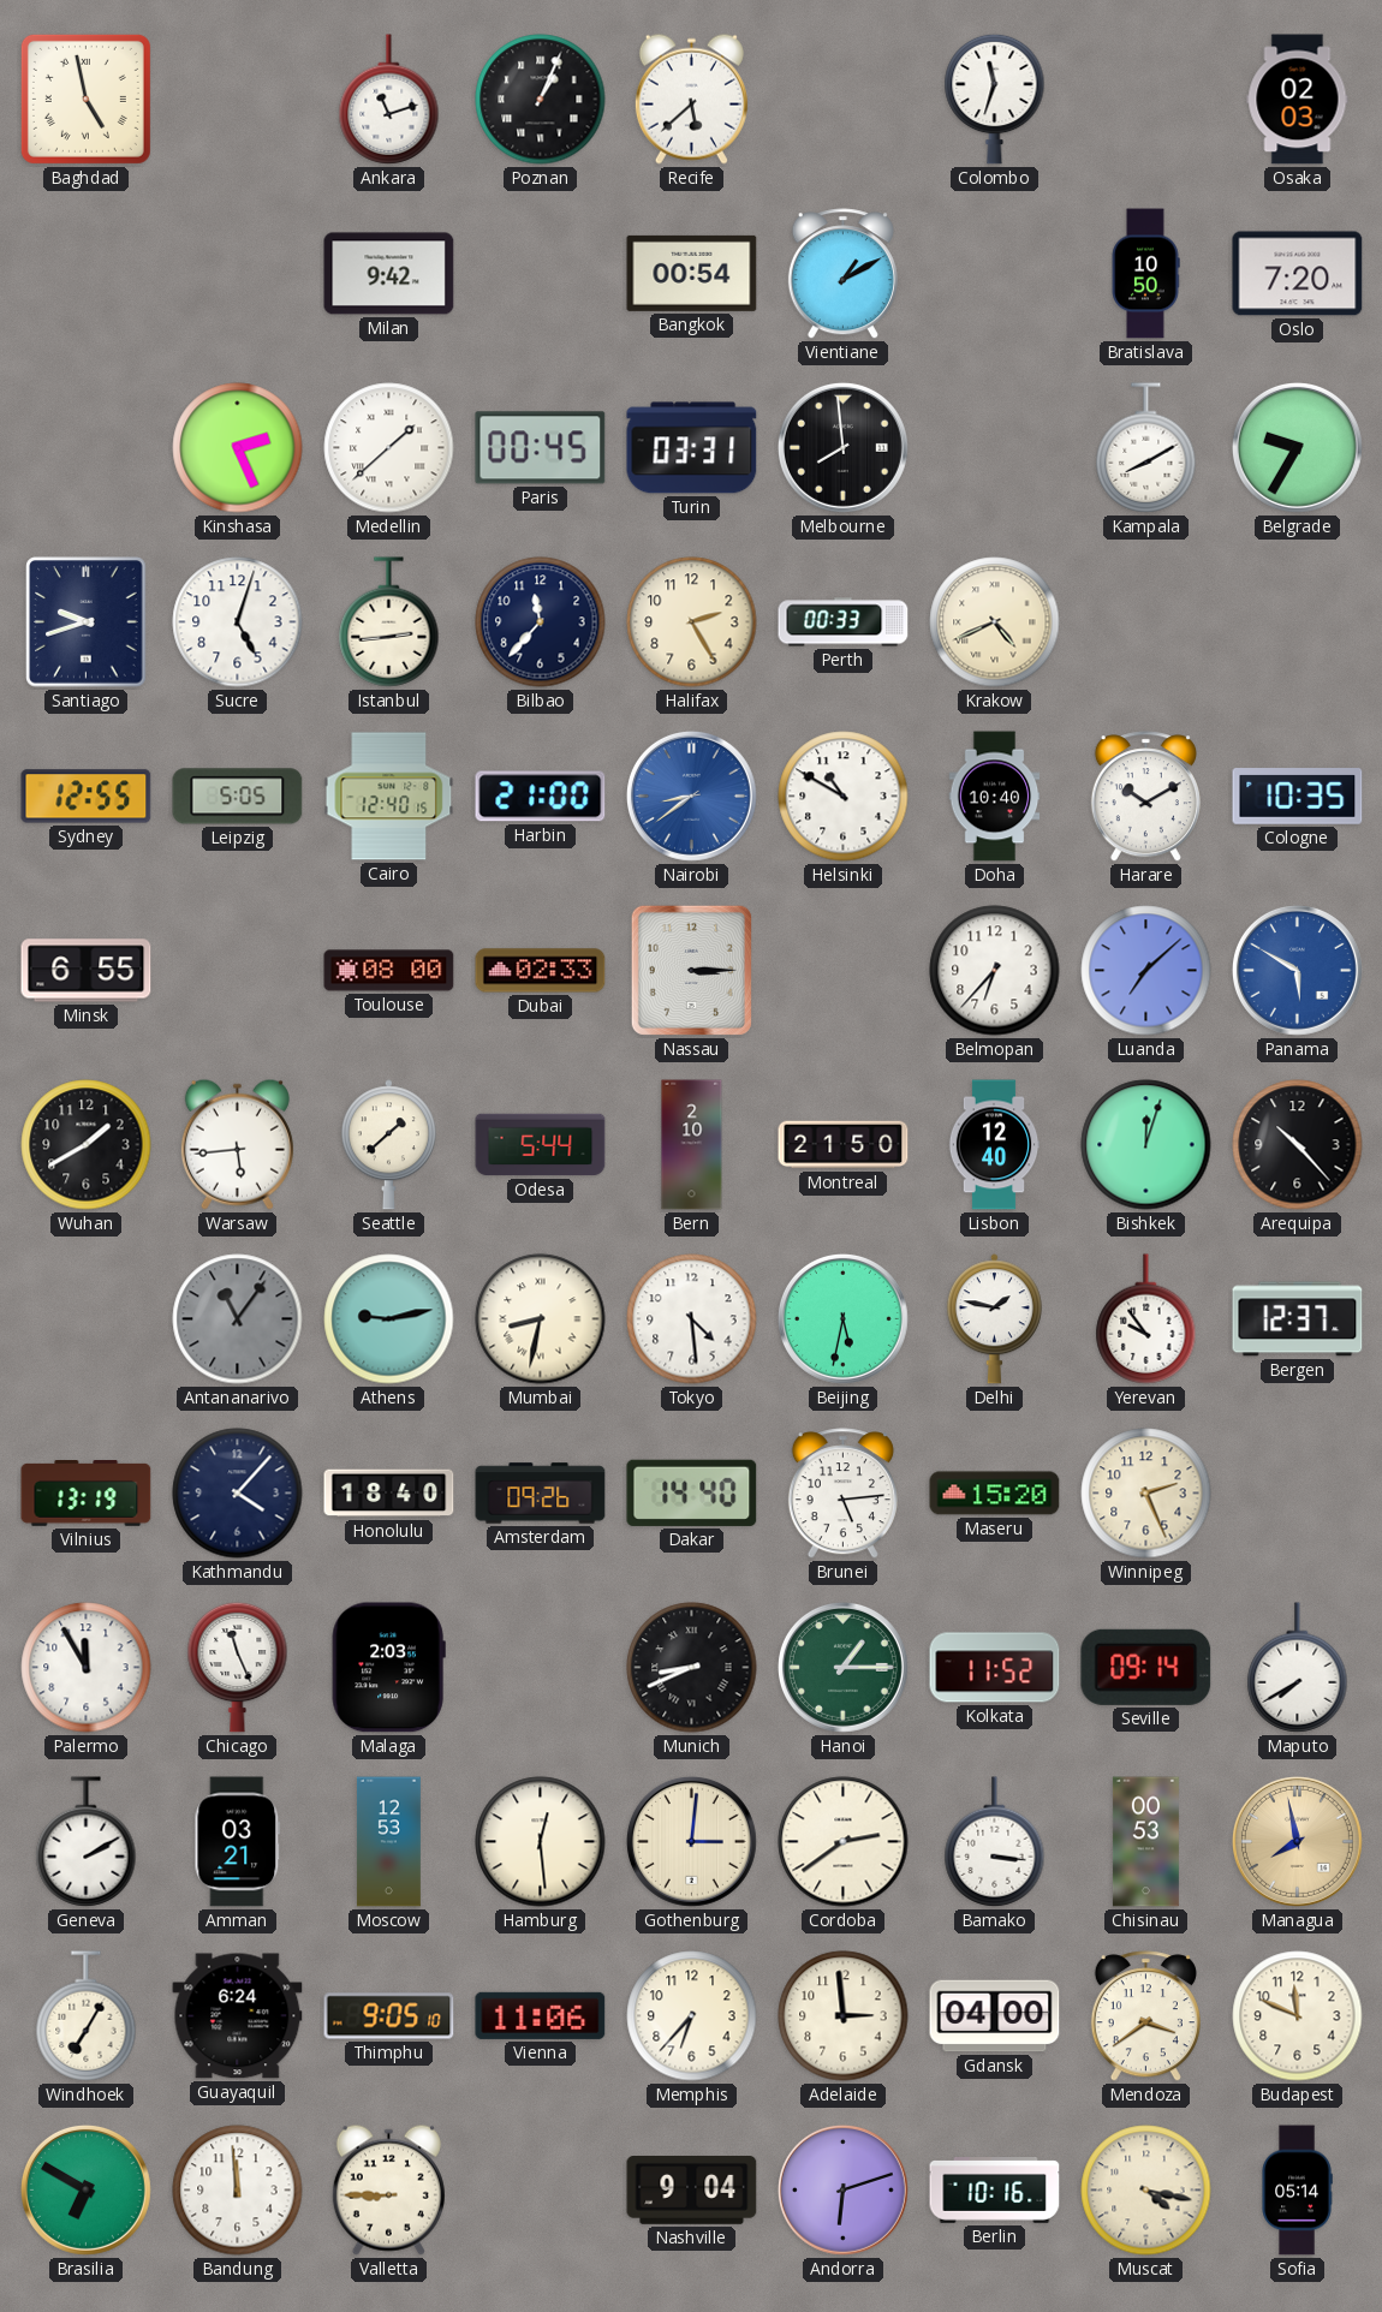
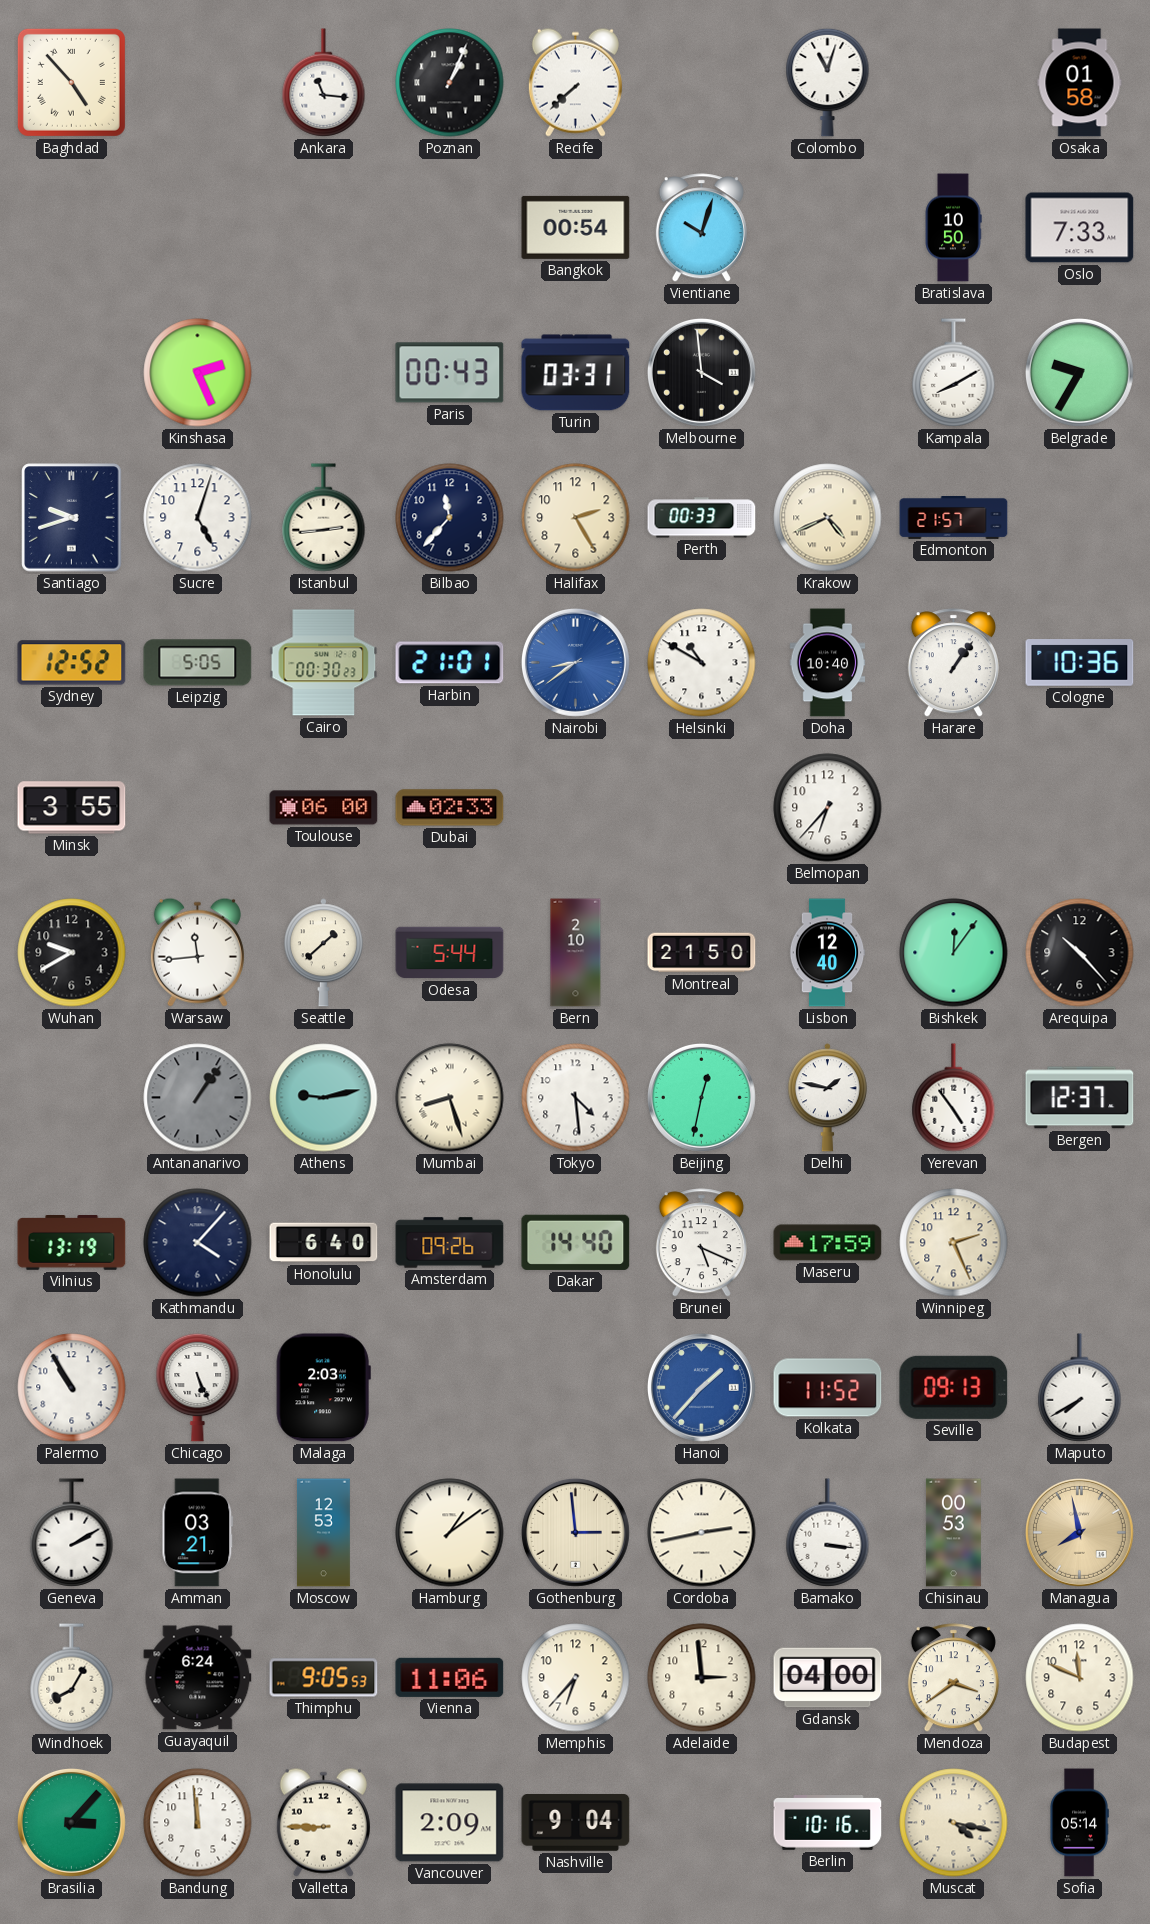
Baghdad: 4:58 -> 4:53 (71, 82)
Ankara: 11:12 -> 11:16 (324, 83)
Recife: 5:38 -> 7:38 (575, 82)
Colombo: 11:33 -> 11:03 (828, 82)
Osaka: 02:03 -> 01:58 (1080, 83)
Milan: 9:42 -> none (389, 274)
Vientiane: 1:10 -> 10:03 (701, 228)
Oslo: 7:20 -> 7:33 (1080, 228)
Medellin: 1:38 -> none (389, 448)
Paris: 00:45 -> 00:43 (450, 373)
Melbourne: 7:59 -> 3:59 (701, 372)
Edmonton: none -> 21:57 (954, 518)
Sydney: 12:55 -> 12:52 (72, 663)
Cairo: 12:40 -> 00:30 (324, 663)
Harbin: 21:00 -> 21:01 (450, 663)
Harare: 10:10 -> 1:06 (953, 663)
Cologne: 10:35 -> 10:36 (1080, 663)
Minsk: 6:55 -> 3:55 (72, 808)
Toulouse: 08:00 -> 06:00 (324, 808)
Nassau: 3:15 -> none (691, 970)
Luanda: 7:08 -> none (1146, 971)
Panama: 5:50 -> none (1297, 970)
Wuhan: 1:40 -> 9:40 (72, 953)
Warsaw: 5:44 -> 11:44 (197, 952)
Bishkek: 12:03 -> 12:06 (954, 953)
Antananarivo: 11:06 -> 1:06 (198, 1098)
Mumbai: 8:32 -> 8:27 (450, 1098)
Beijing: 5:32 -> 12:32 (701, 1097)
Yerevan: 9:54 -> 4:54 (954, 1098)
Honolulu: 18:40 -> 6:40 (324, 1243)
Brunei: 5:14 -> 5:19 (701, 1243)
Maseru: 15:20 -> 17:59 (828, 1243)
Palermo: 11:55 -> 10:55 (72, 1388)
Chicago: 11:26 -> 5:26 (198, 1387)
Munich: 8:41 -> none (692, 1668)
Hanoi: 1:15 -> 1:37 (701, 1387)
Hanoi dial: green -> blue (701, 1387)
Seville: 09:14 -> 09:13 (954, 1387)
Hamburg: 12:29 -> 1:09 (450, 1533)
Gothenburg: 3:01 -> 2:59 (575, 1532)
Cordoba: 2:39 -> 2:43 (702, 1533)
Windhoek: 7:05 -> 8:05 (72, 1678)
Thimphu: 9:05:10 -> 9:05:53 (324, 1678)
Brasilia: 6:50 -> 3:07 (71, 1822)
Vancouver: none -> 2:09 (450, 1823)
Andorra: 6:12 -> none (842, 2189)
